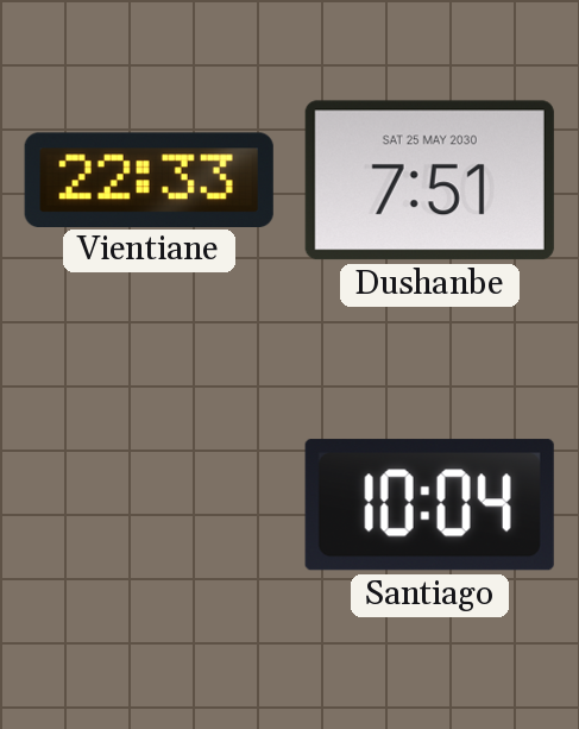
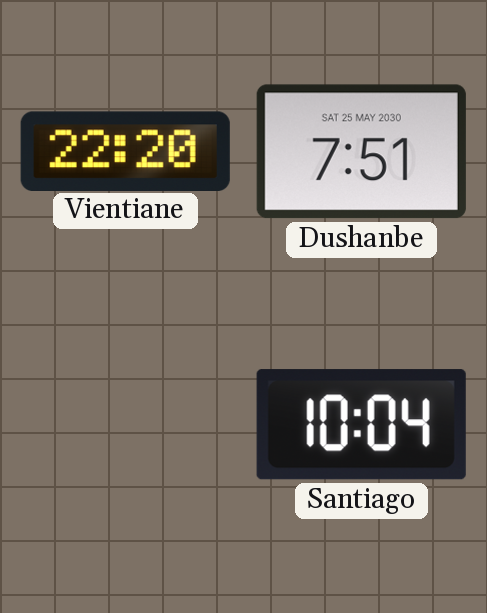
Vientiane: 22:33 -> 22:20 (125, 151)
